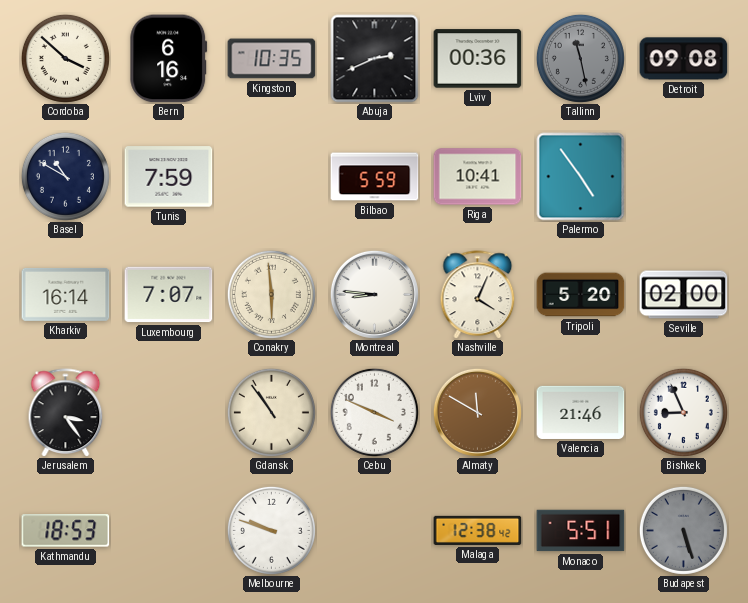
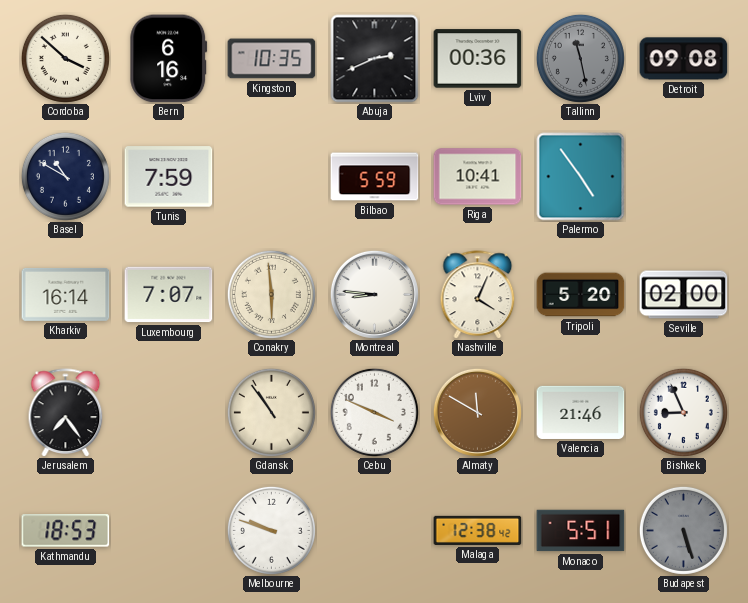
Jerusalem: 3:24 -> 7:24 (66, 412)
